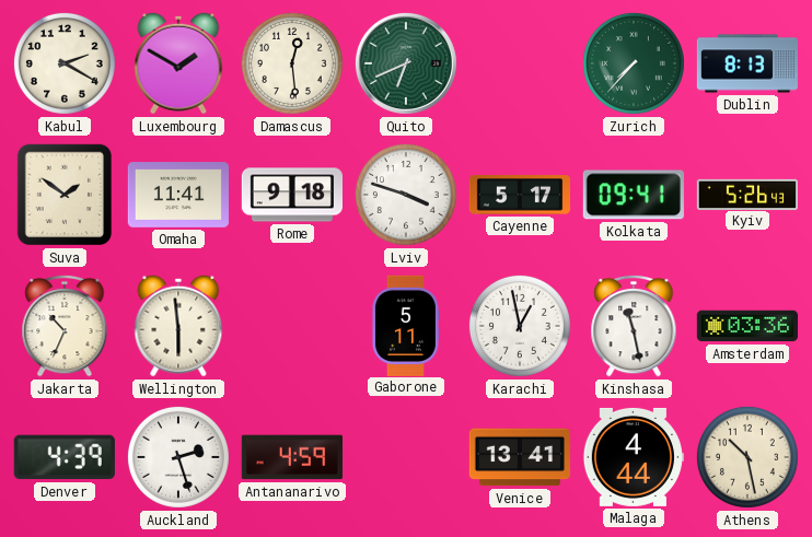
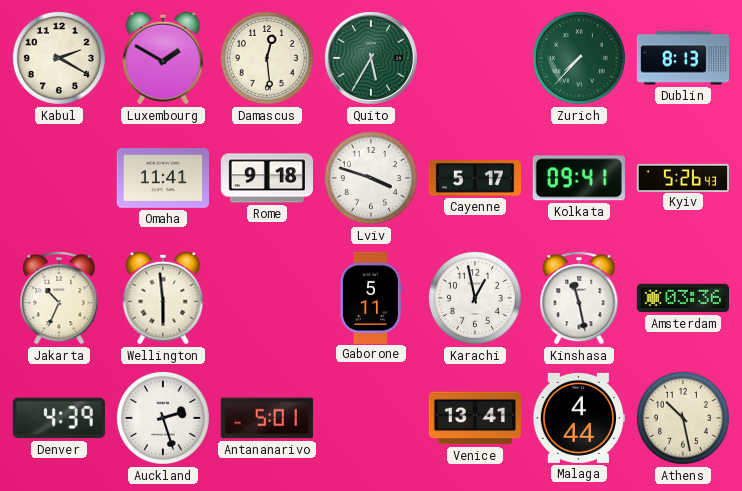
Quito: 6:41 -> 5:35 (371, 58)
Suva: 1:51 -> none (65, 195)
Antananarivo: 4:59 -> 5:01 (267, 418)
